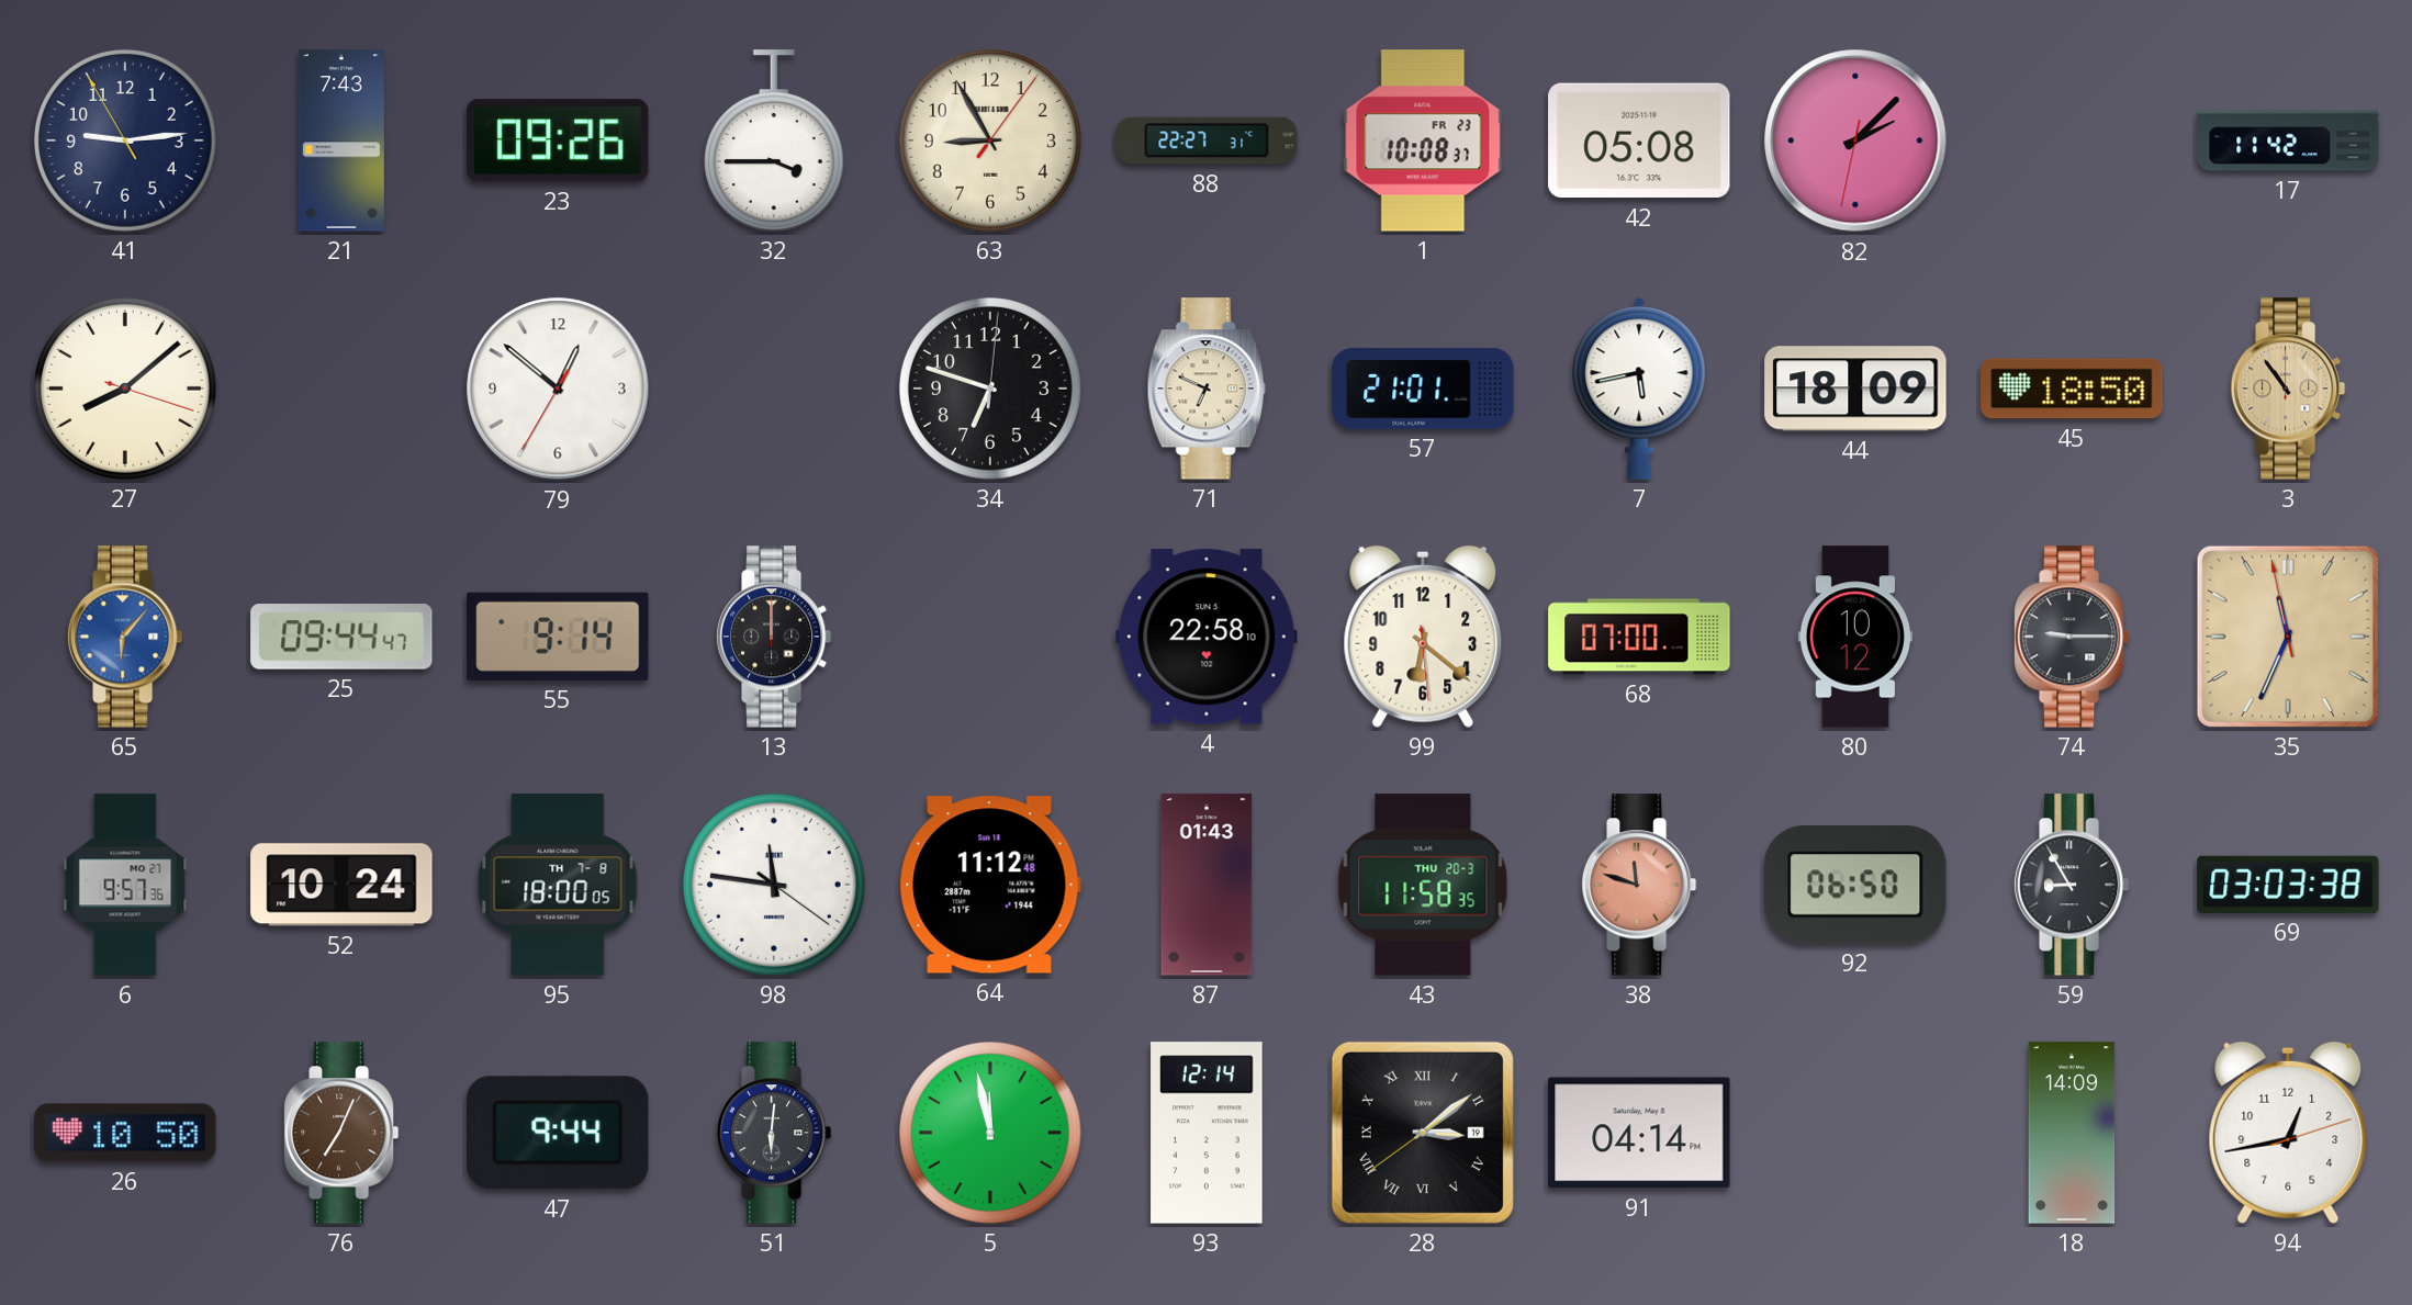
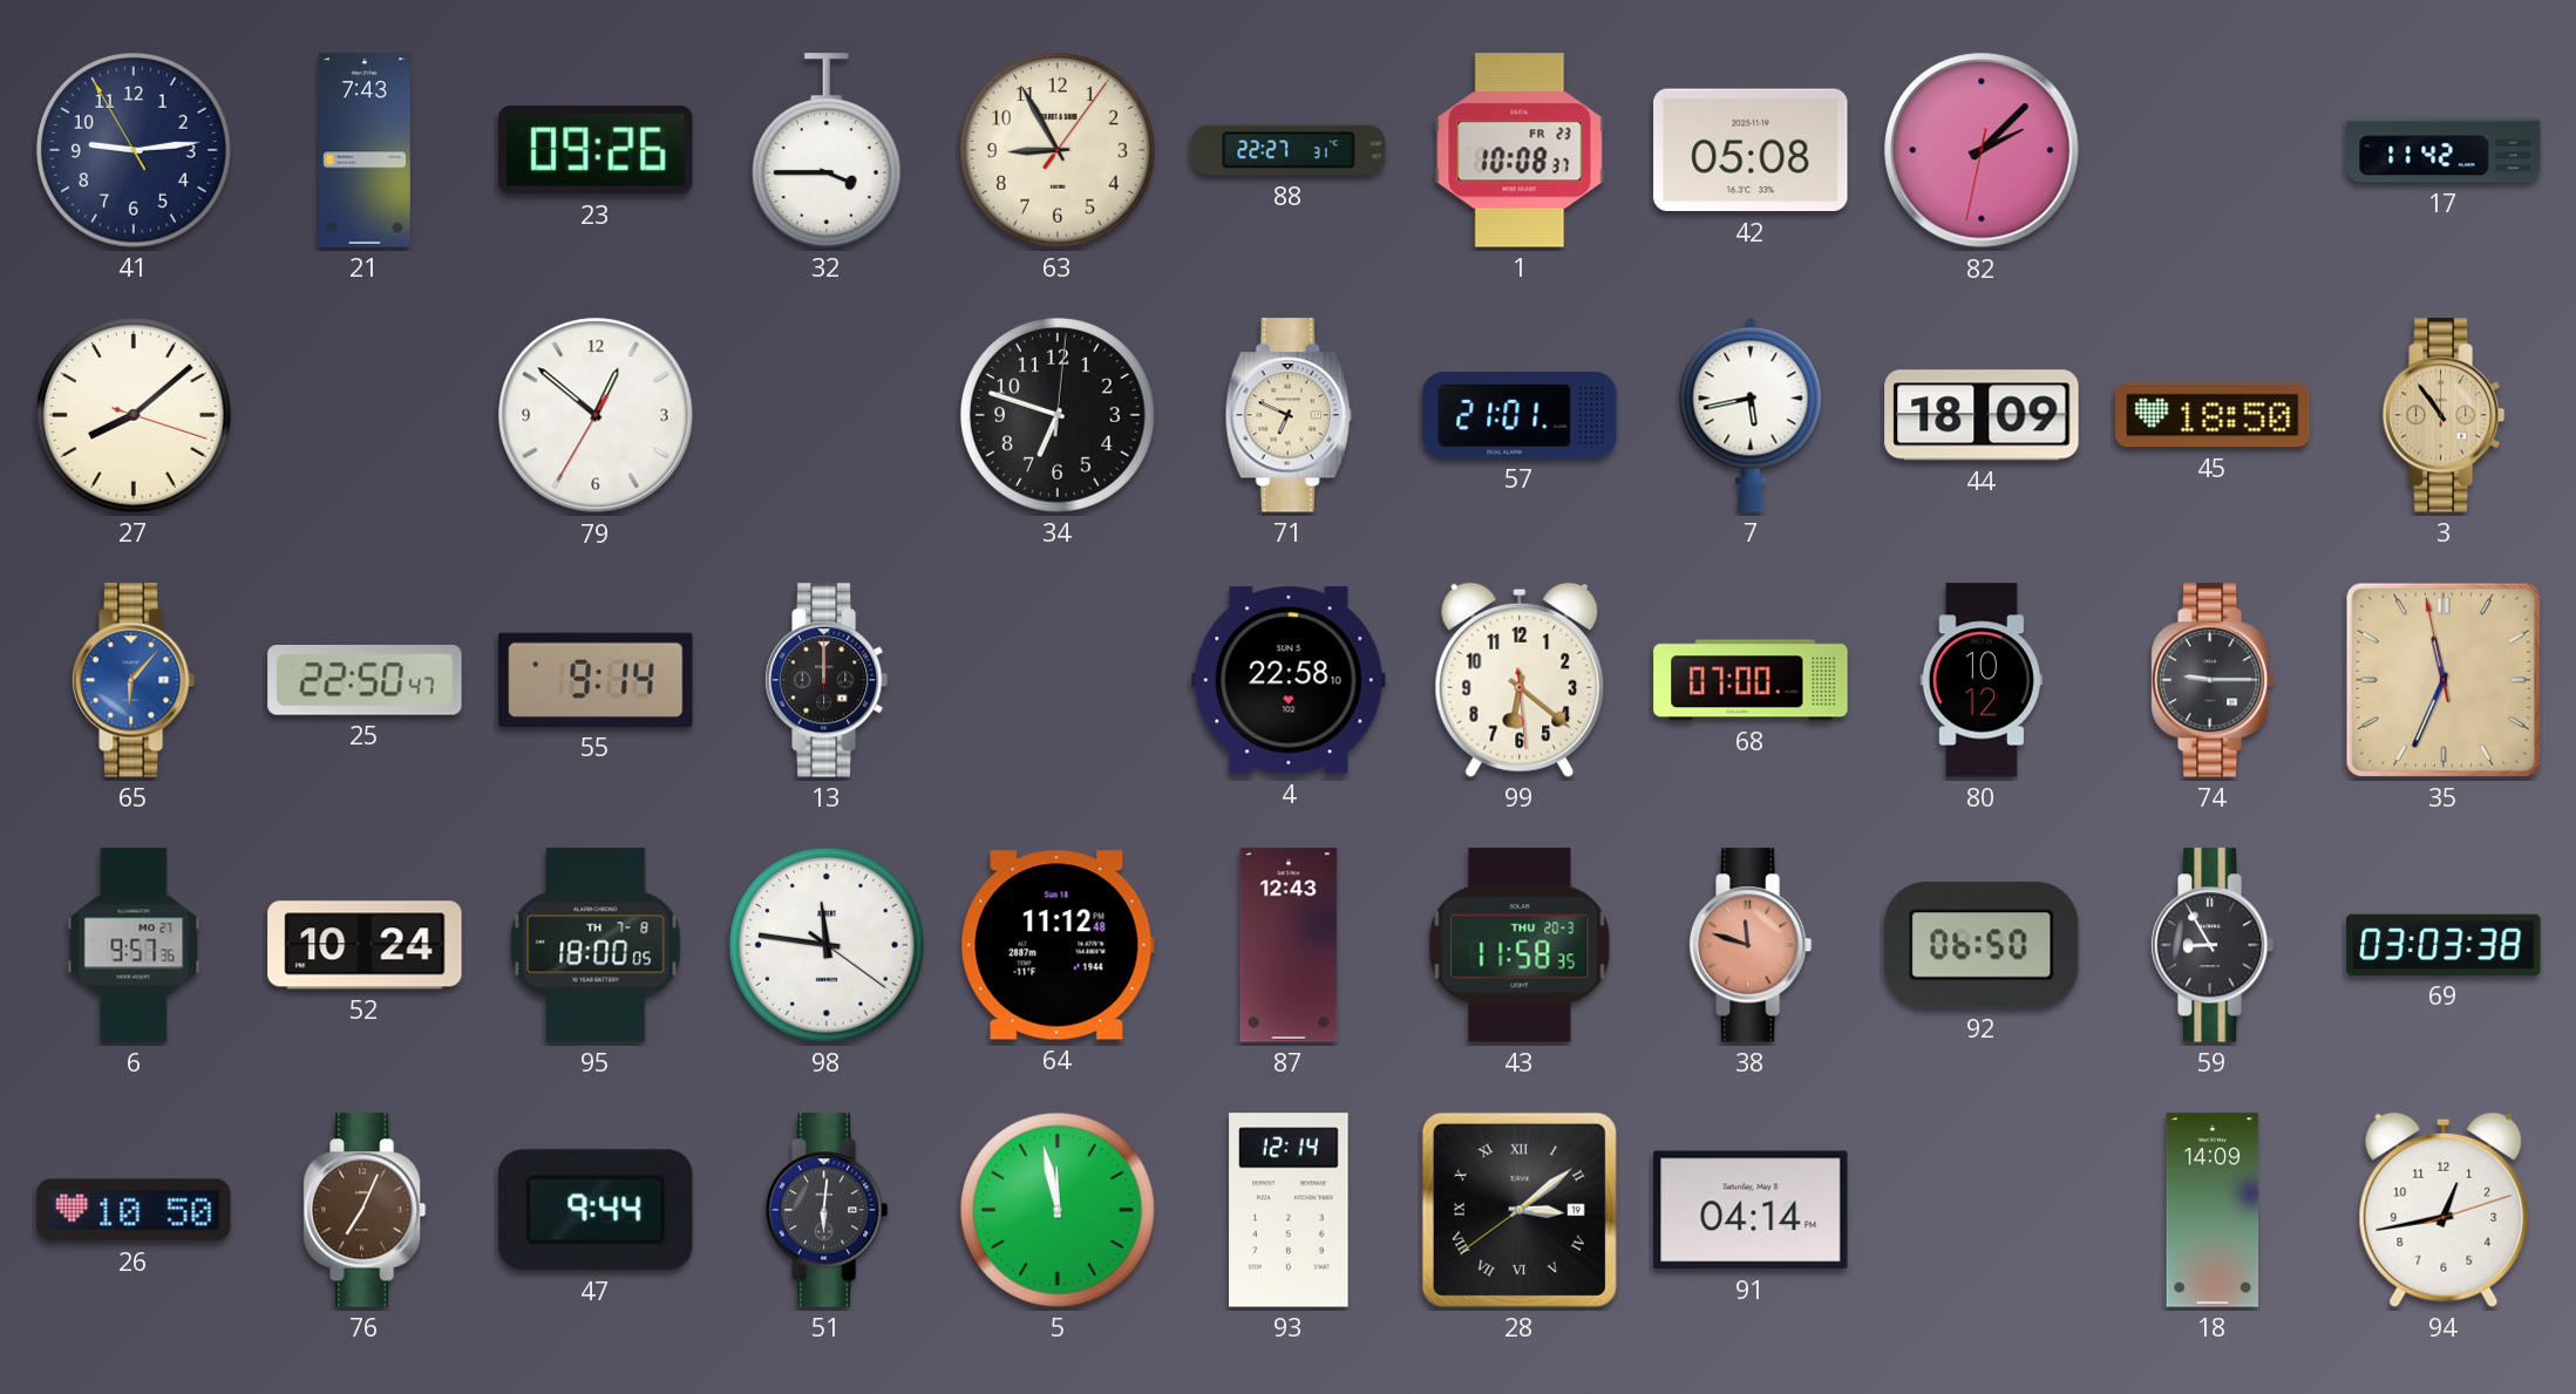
25: 09:44 -> 22:50 (365, 681)
87: 01:43 -> 12:43 (1289, 945)
